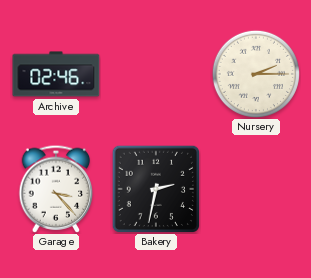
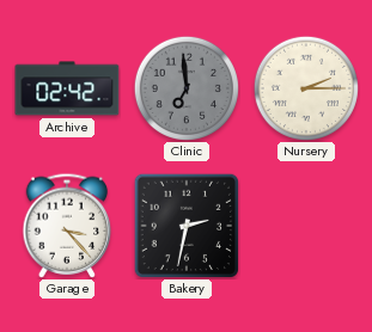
Archive: 02:46 -> 02:42 (67, 88)
Clinic: none -> 6:59 (187, 88)
